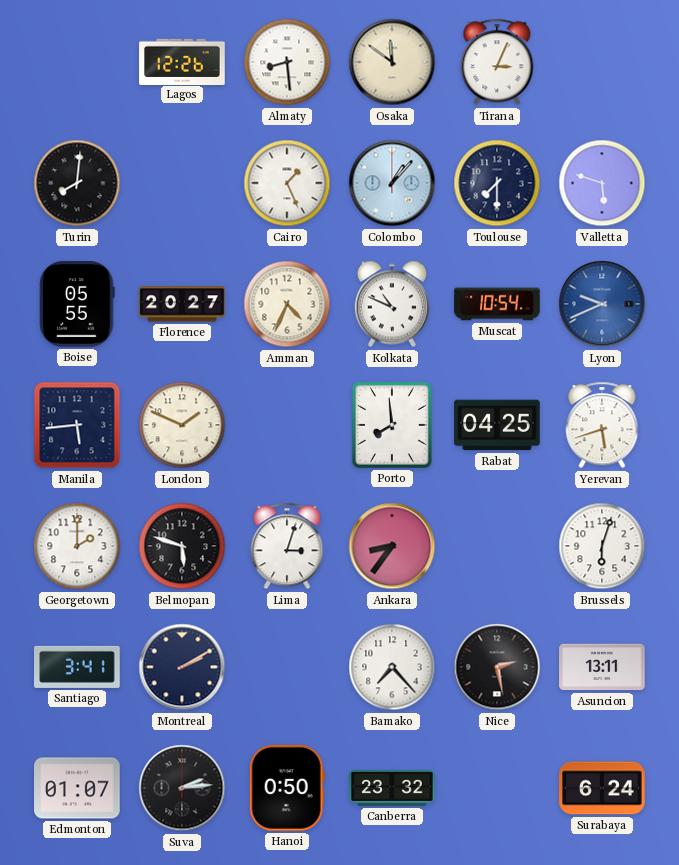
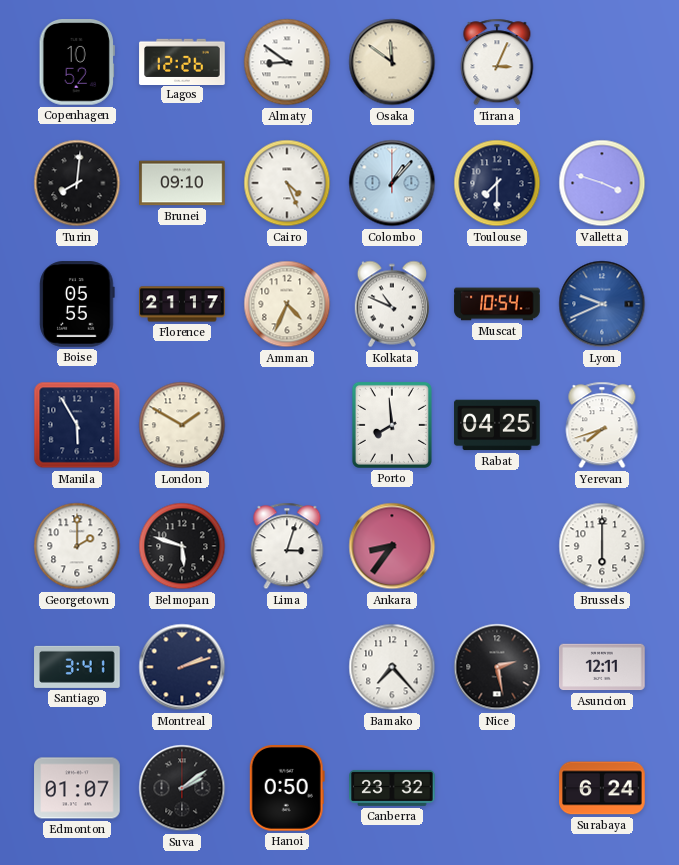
Copenhagen: none -> 10:52 (77, 62)
Almaty: 8:29 -> 8:51 (287, 62)
Brunei: none -> 09:10 (182, 183)
Cairo: 1:26 -> 4:26 (287, 183)
Valletta: 5:48 -> 3:48 (602, 183)
Florence: 20:27 -> 21:17 (182, 304)
Manila: 5:44 -> 5:55 (77, 425)
London: 1:49 -> 1:50 (182, 425)
Yerevan: 5:42 -> 7:42 (602, 425)
Brussels: 6:03 -> 6:00 (602, 546)
Montreal: 2:10 -> 2:12 (182, 667)
Asuncion: 13:11 -> 12:11 (602, 667)
Suva: 2:14 -> 2:09 (182, 788)
